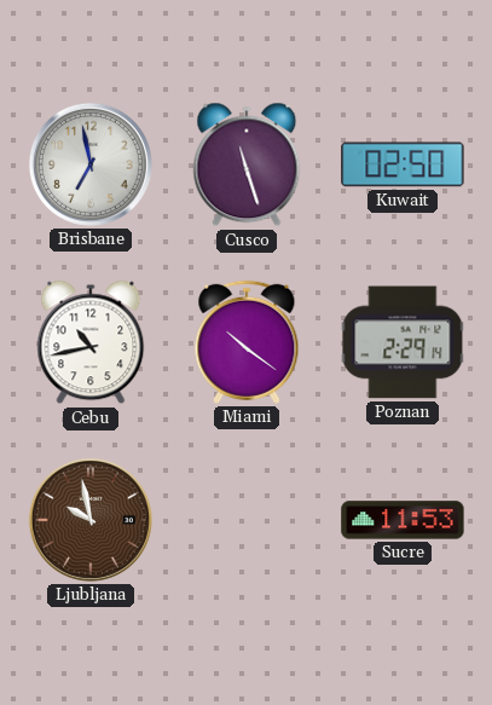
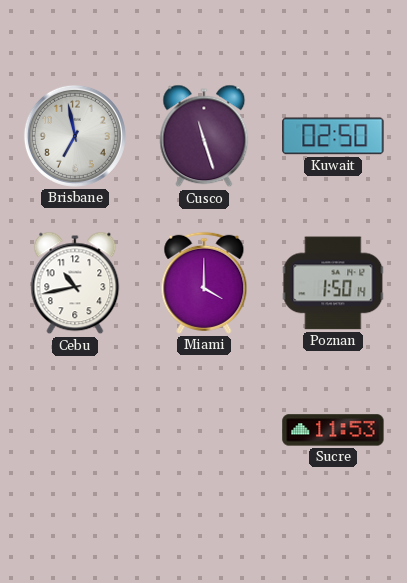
Miami: 10:21 -> 4:00 (204, 283)
Poznan: 2:29 -> 1:50 (333, 283)
Ljubljana: 9:58 -> none (91, 520)
